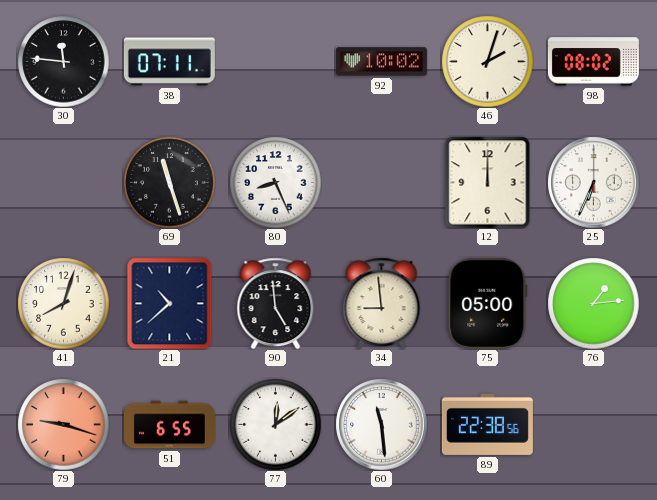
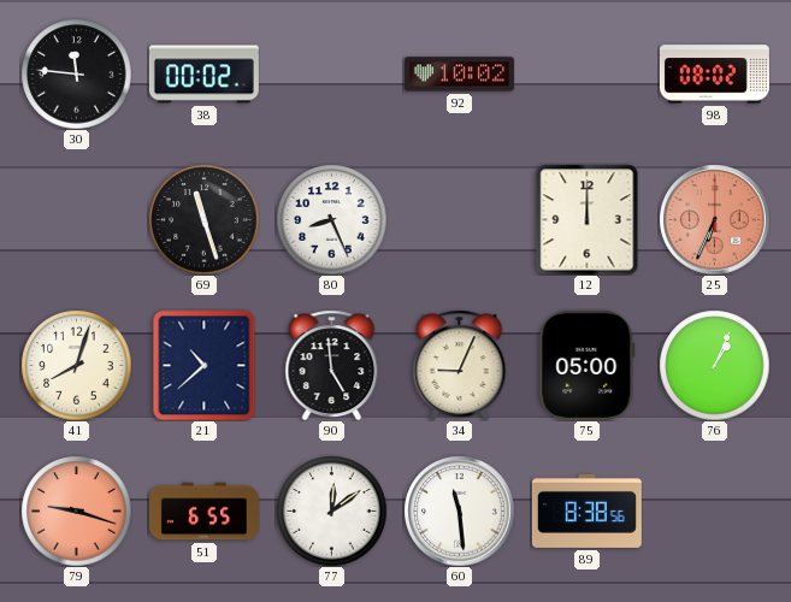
38: 07:11 -> 00:02 (203, 75)
46: 2:03 -> none (487, 61)
25 dial: white -> salmon (714, 219)
34: 8:59 -> 9:04 (460, 365)
76: 1:14 -> 1:04 (714, 365)
89: 22:38 -> 8:38 (586, 510)
